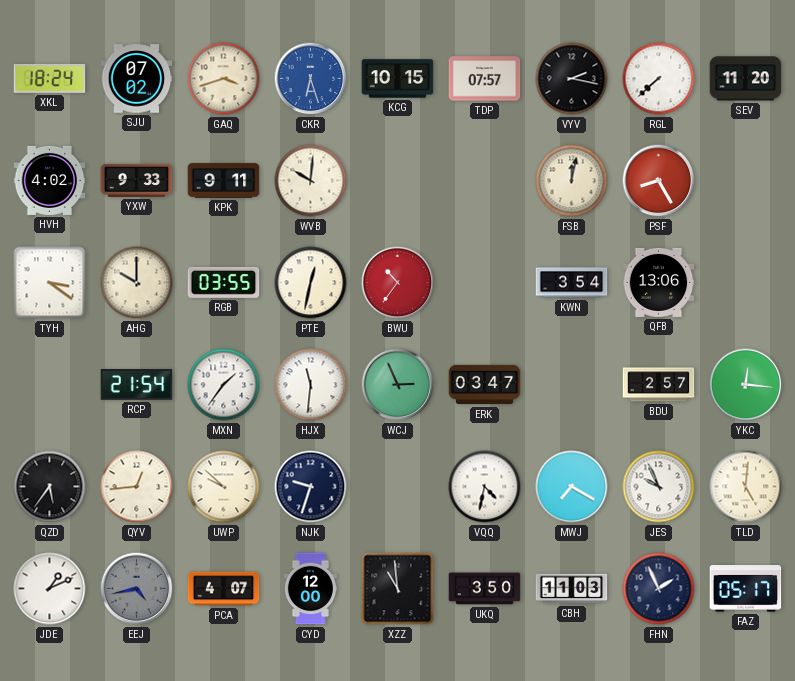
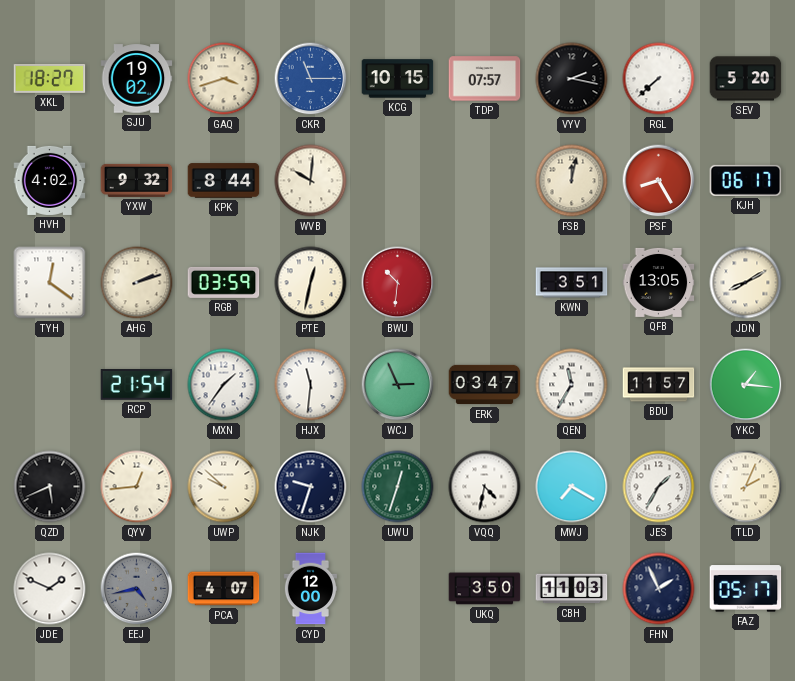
XKL: 18:24 -> 18:27 (50, 78)
SJU: 07:02 -> 19:02 (137, 79)
CKR: 6:27 -> 11:15 (311, 79)
SEV: 11:20 -> 5:20 (746, 79)
YXW: 9:33 -> 9:32 (137, 180)
KPK: 9:11 -> 8:44 (224, 181)
KJH: none -> 06:17 (746, 180)
TYH: 3:21 -> 12:21 (50, 283)
AHG: 10:00 -> 2:12 (137, 283)
RGB: 03:55 -> 03:59 (224, 282)
BWU: 10:36 -> 10:31 (398, 283)
KWN: 3:54 -> 3:51 (572, 283)
QFB: 13:06 -> 13:05 (659, 282)
JDN: none -> 8:10 (746, 283)
QEN: none -> 11:35 (572, 385)
BDU: 2:57 -> 11:57 (659, 385)
YKC: 12:16 -> 1:16 (746, 385)
QZD: 5:36 -> 5:41 (50, 487)
UWU: none -> 12:33 (398, 487)
JES: 9:56 -> 1:35 (659, 487)
TLD: 5:01 -> 2:04 (746, 487)
JDE: 1:11 -> 1:49 (50, 589)
XZZ: 10:59 -> none (398, 589)
